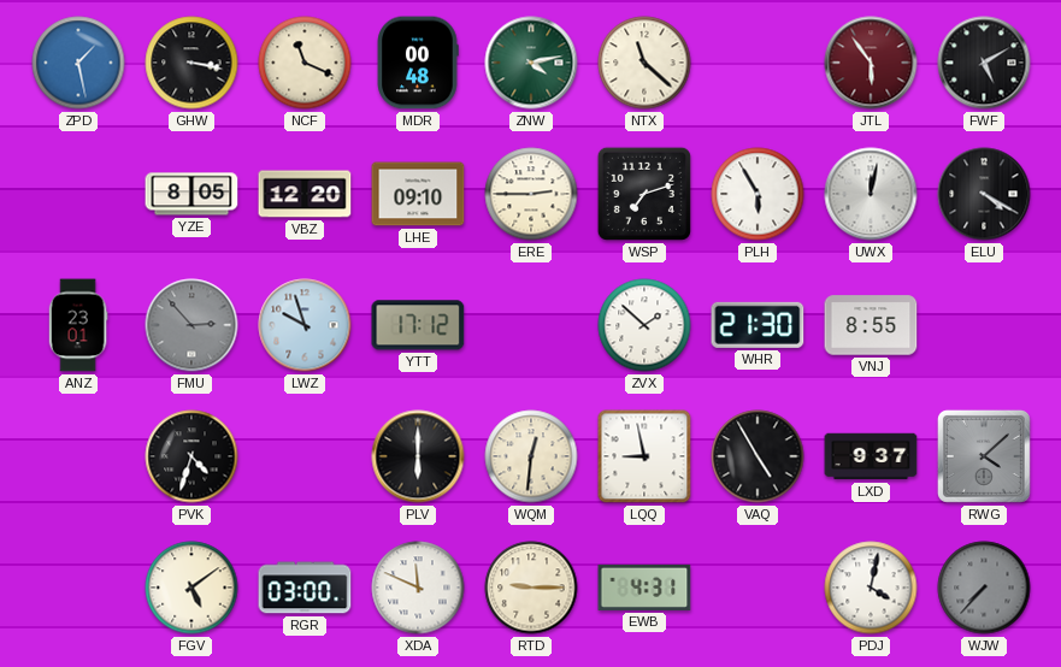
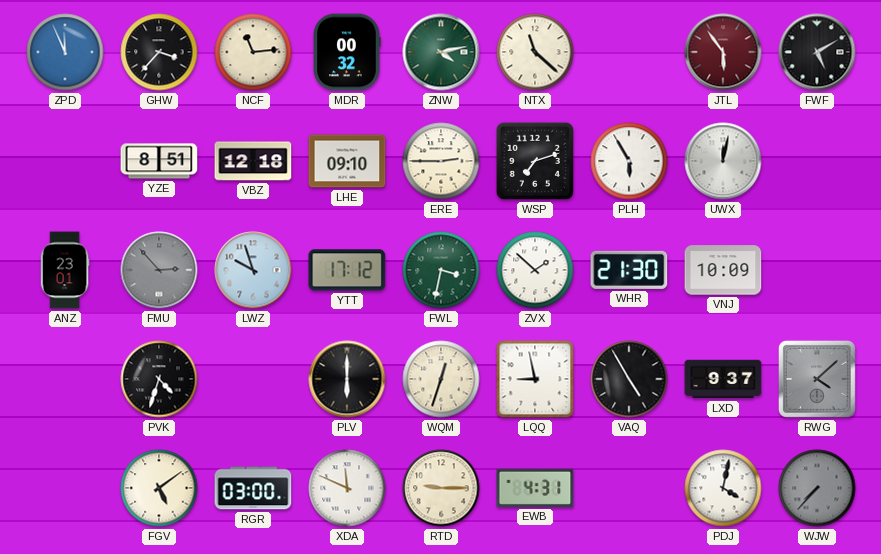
ZPD: 1:28 -> 11:56 (65, 52)
GHW: 3:17 -> 3:37 (159, 52)
NCF: 11:19 -> 11:14 (253, 52)
MDR: 00:48 -> 00:32 (347, 52)
YZE: 8:05 -> 8:51 (159, 161)
VBZ: 12:20 -> 12:18 (253, 161)
ELU: 4:20 -> none (984, 194)
FWL: none -> 3:32 (441, 270)
VNJ: 8:55 -> 10:09 (723, 270)
WQM: 12:31 -> 12:33 (441, 379)
